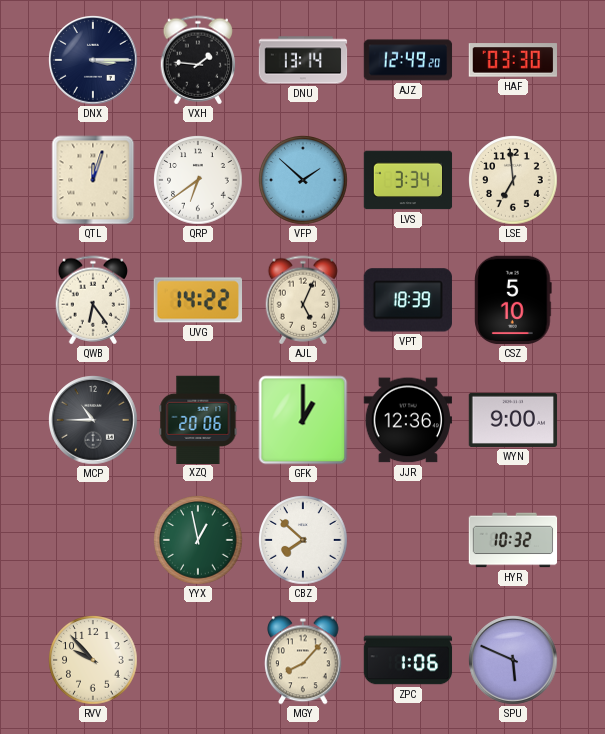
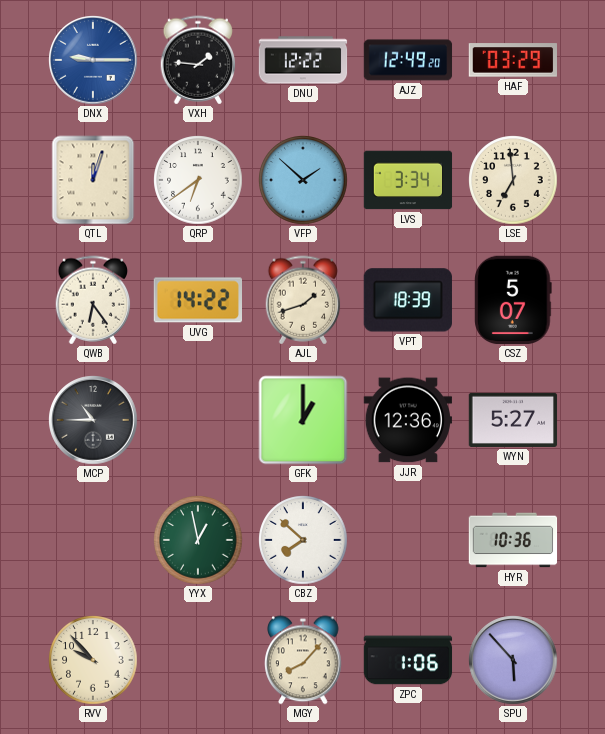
DNX: 3:15 -> 9:15 (93, 60)
DNX dial: navy -> blue (93, 60)
DNU: 13:14 -> 12:22 (303, 60)
HAF: 03:30 -> 03:29 (512, 60)
AJL: 5:04 -> 1:42 (303, 300)
CSZ: 5:10 -> 5:07 (513, 300)
XZQ: 20:06 -> none (198, 419)
WYN: 9:00 -> 5:27 (513, 420)
HYR: 10:32 -> 10:36 (513, 540)
SPU: 5:49 -> 5:53 (513, 660)
